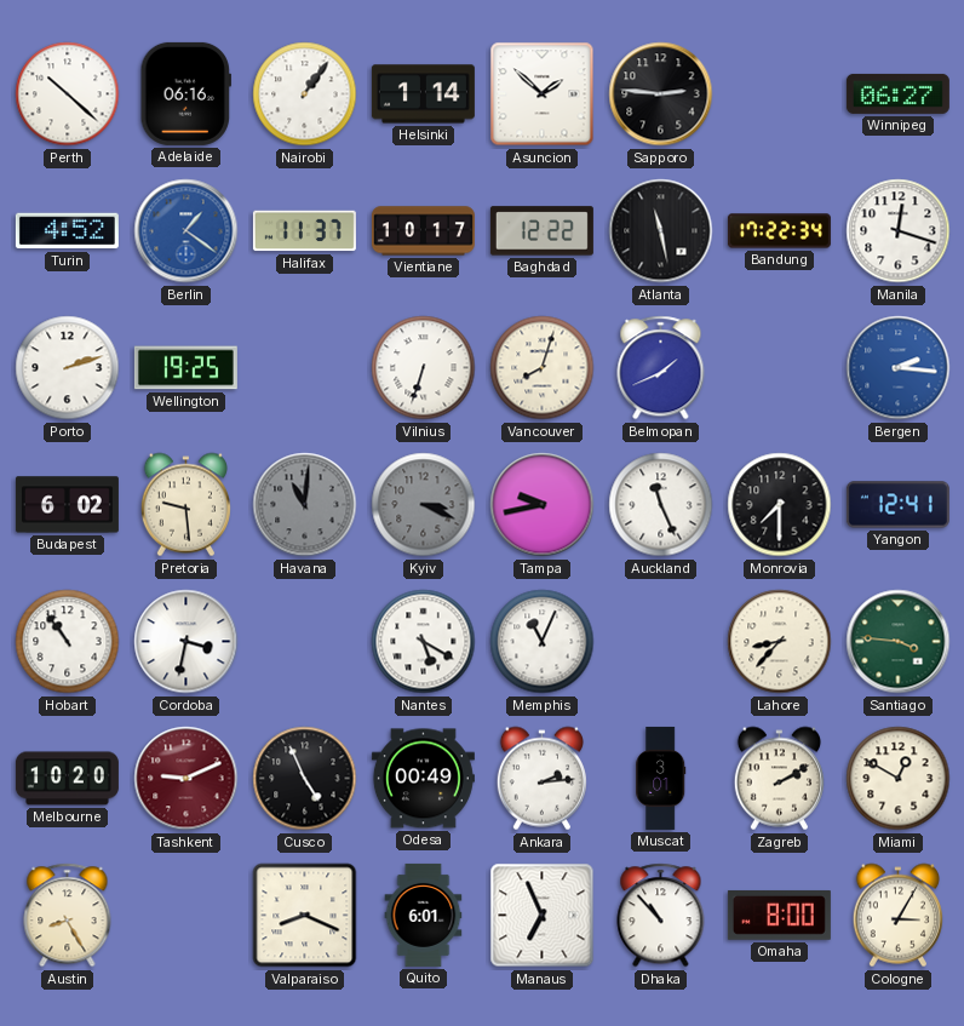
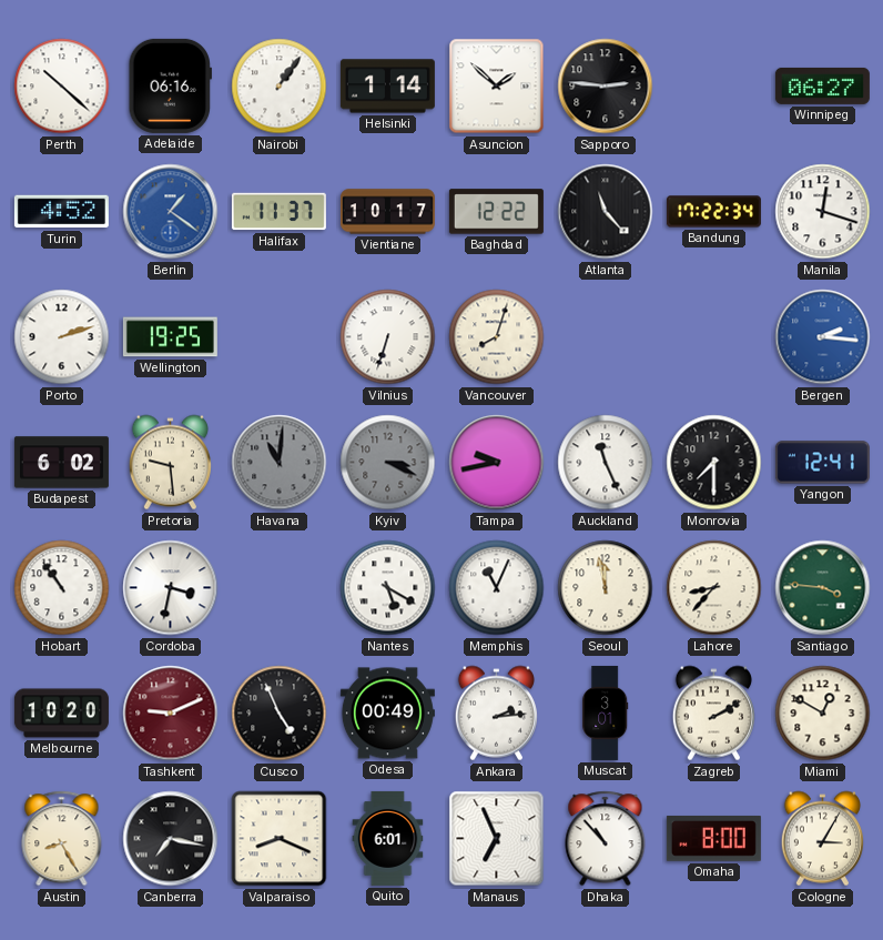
Atlanta: 11:28 -> 11:23 (606, 212)
Belmopan: 1:41 -> none (661, 368)
Seoul: none -> 11:58 (606, 588)
Canberra: none -> 7:17 (171, 839)
